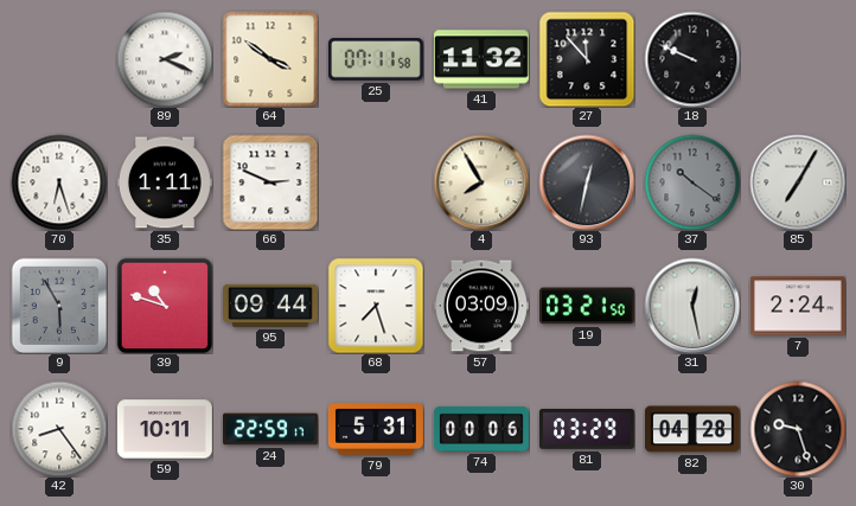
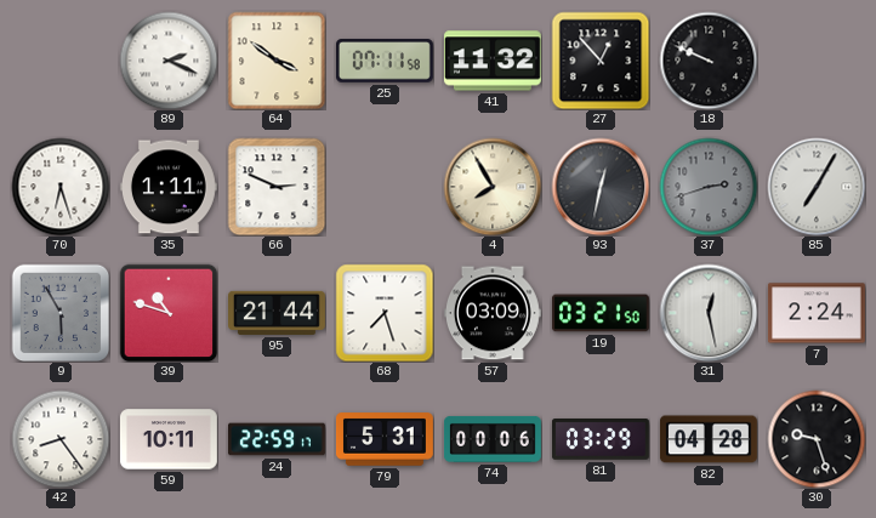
27: 11:53 -> 12:53 (601, 61)
37: 10:21 -> 2:42 (709, 187)
95: 09:44 -> 21:44 (278, 313)
